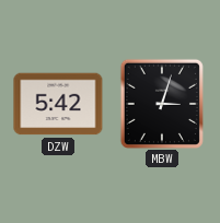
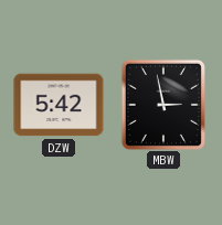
MBW: 3:03 -> 2:58 (163, 105)
